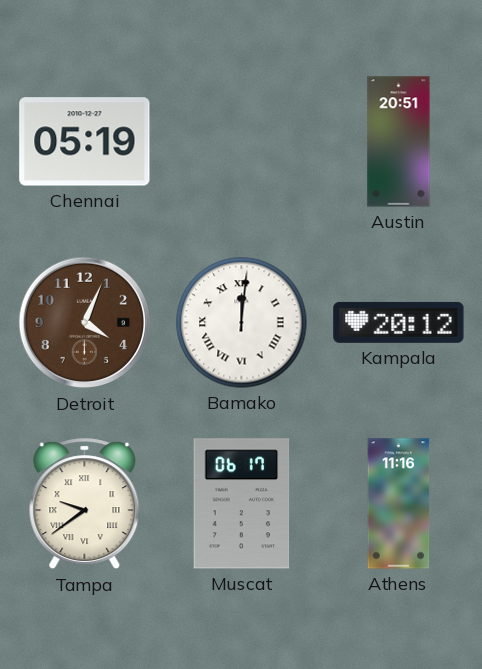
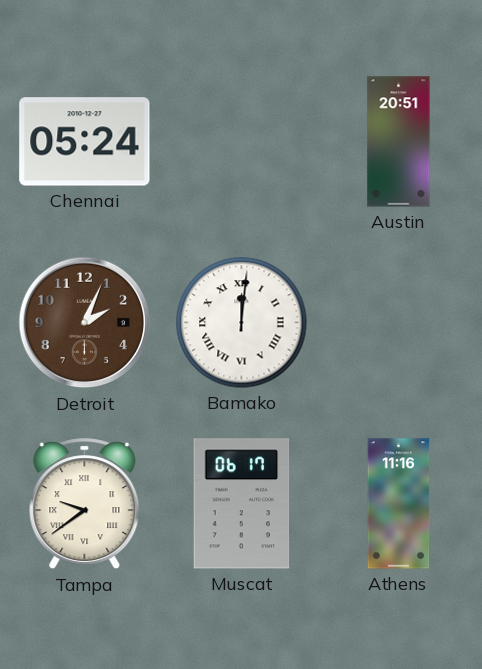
Chennai: 05:19 -> 05:24 (85, 142)
Detroit: 4:04 -> 2:04 (85, 323)
Kampala: 20:12 -> none (399, 322)
